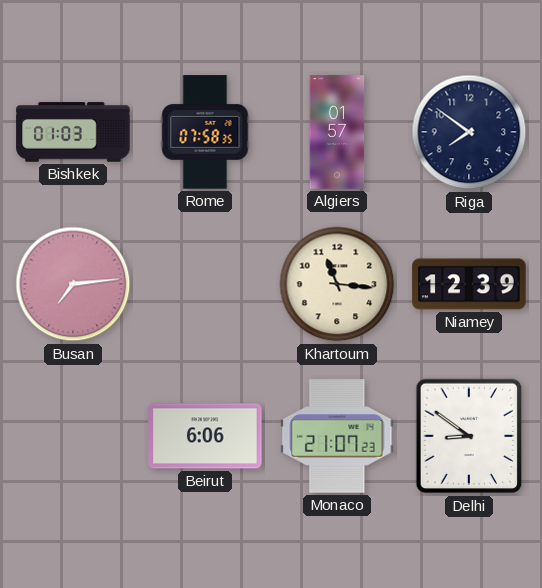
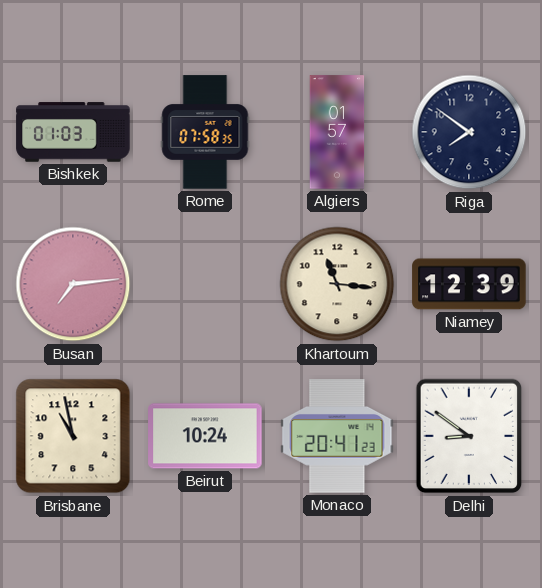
Brisbane: none -> 10:58 (73, 436)
Beirut: 6:06 -> 10:24 (205, 436)
Monaco: 21:07 -> 20:41 (337, 436)
